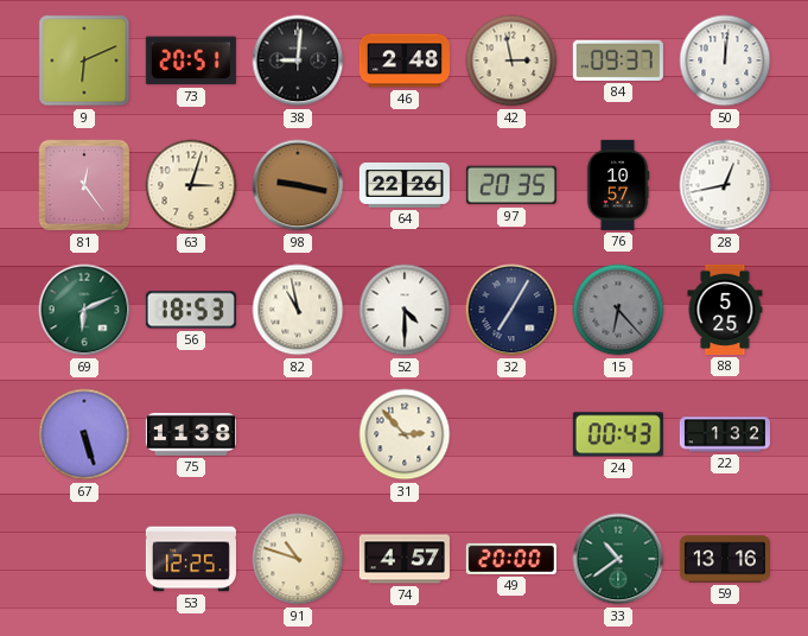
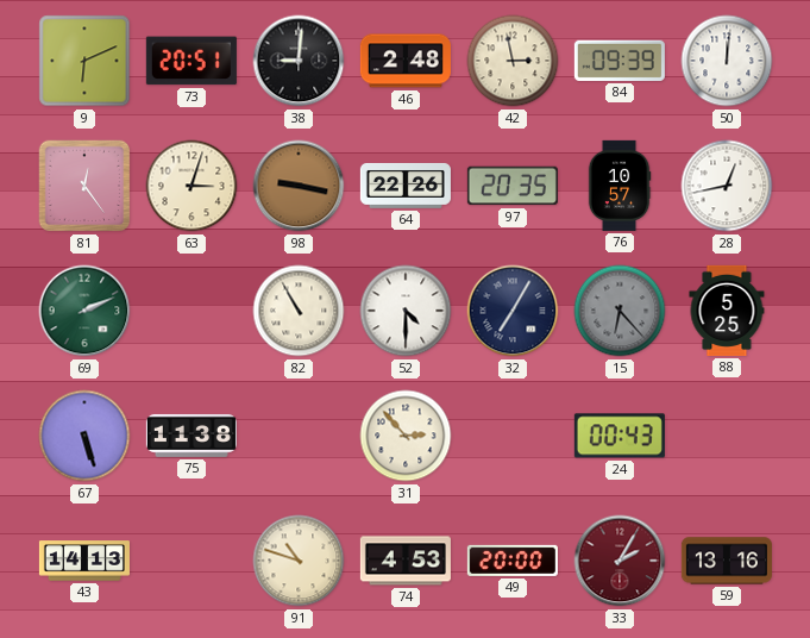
84: 09:37 -> 09:39 (620, 61)
69: 6:11 -> 2:11 (84, 311)
56: 18:53 -> none (191, 310)
82: 10:58 -> 10:55 (299, 311)
22: 1:32 -> none (725, 434)
43: none -> 14:13 (84, 561)
53: 12:25 -> none (191, 559)
74: 4:57 -> 4:53 (406, 561)
33: 10:39 -> 2:05 (620, 561)
33 dial: green -> burgundy (620, 561)
